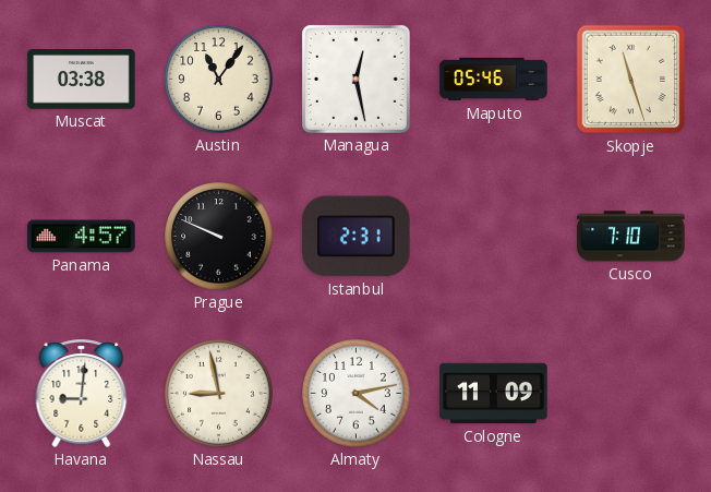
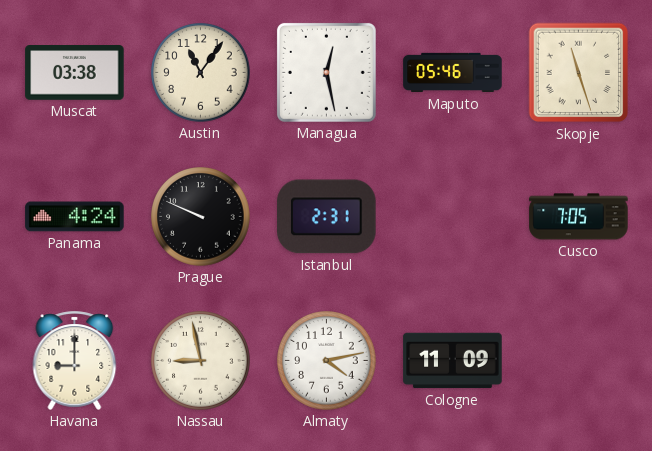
Panama: 4:57 -> 4:24 (75, 217)
Cusco: 7:10 -> 7:05 (579, 217)
Havana: 9:01 -> 9:00 (75, 360)
